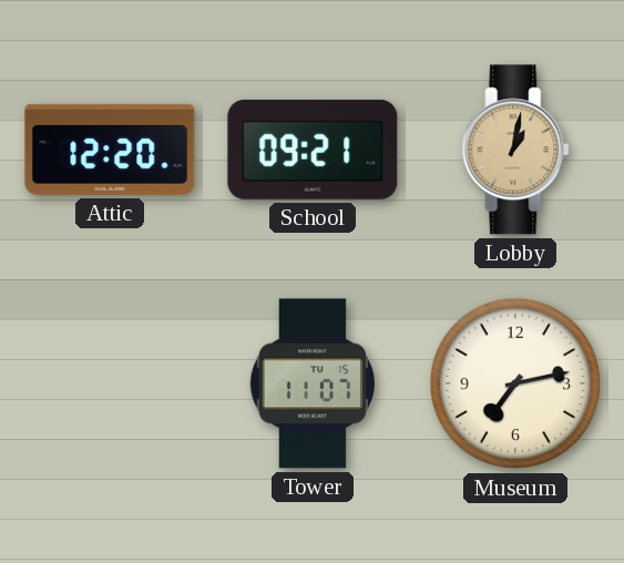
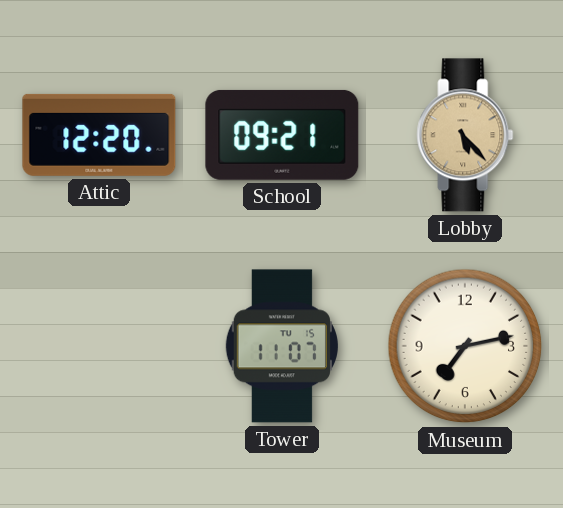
Lobby: 1:02 -> 5:23 (465, 135)
